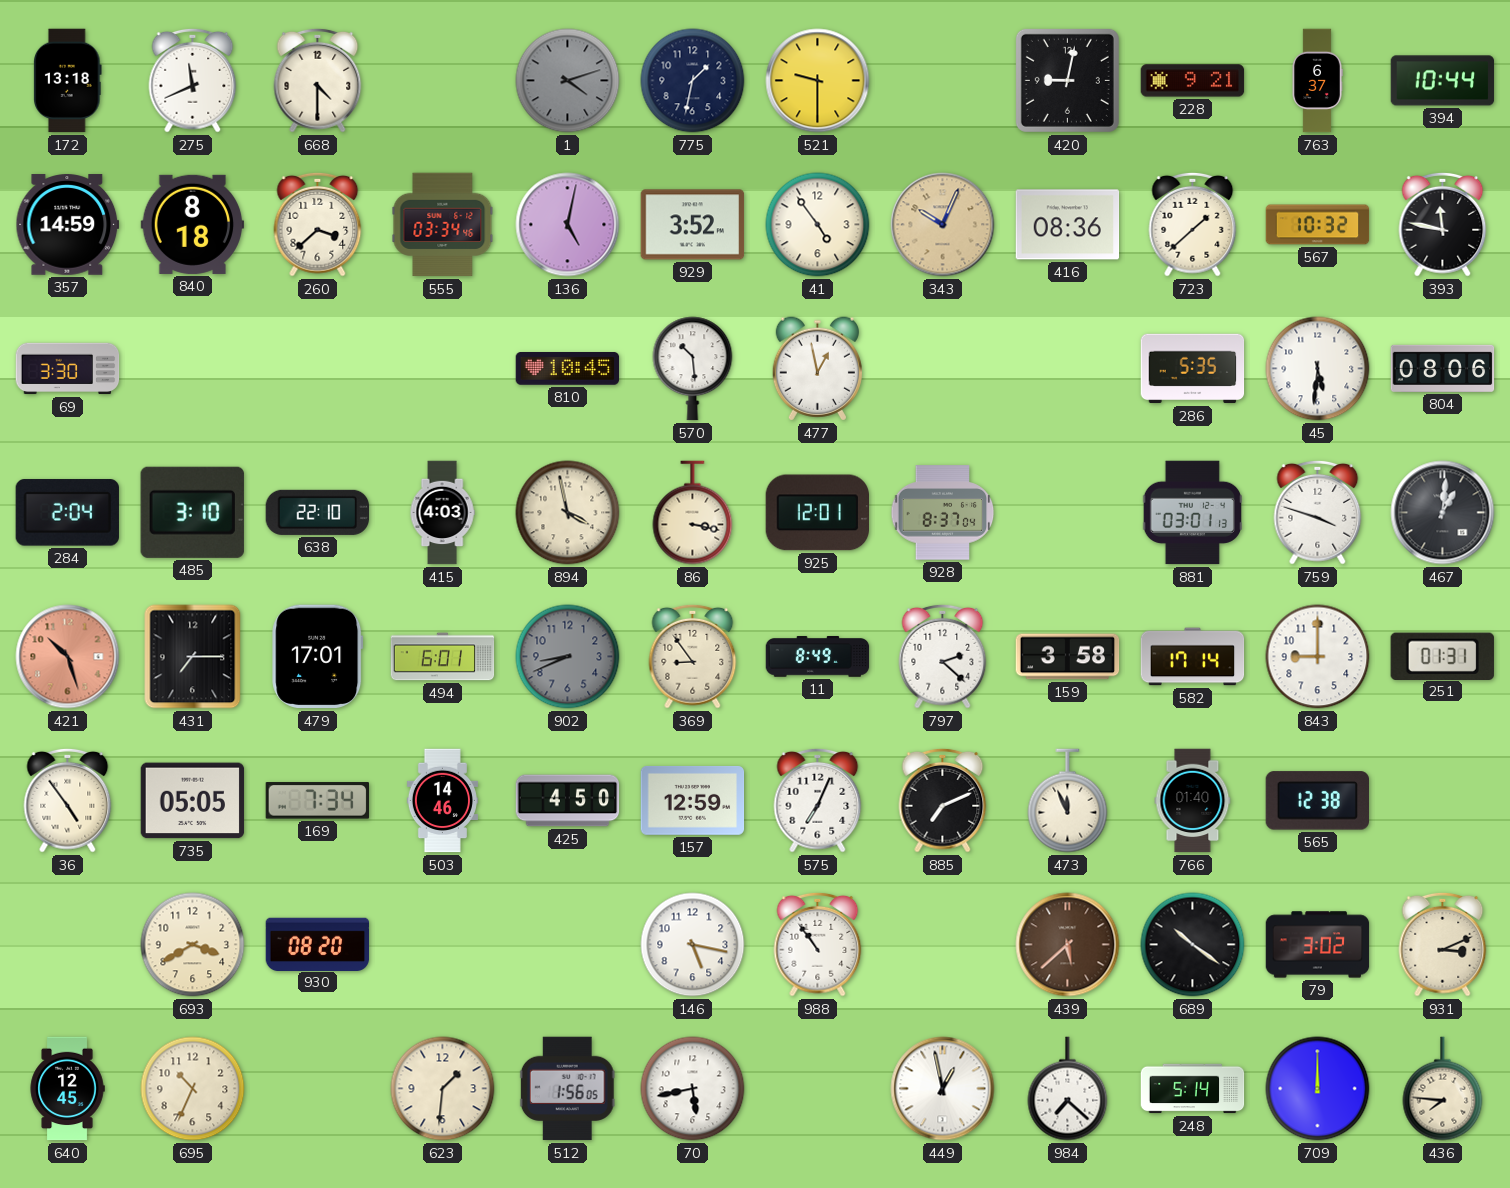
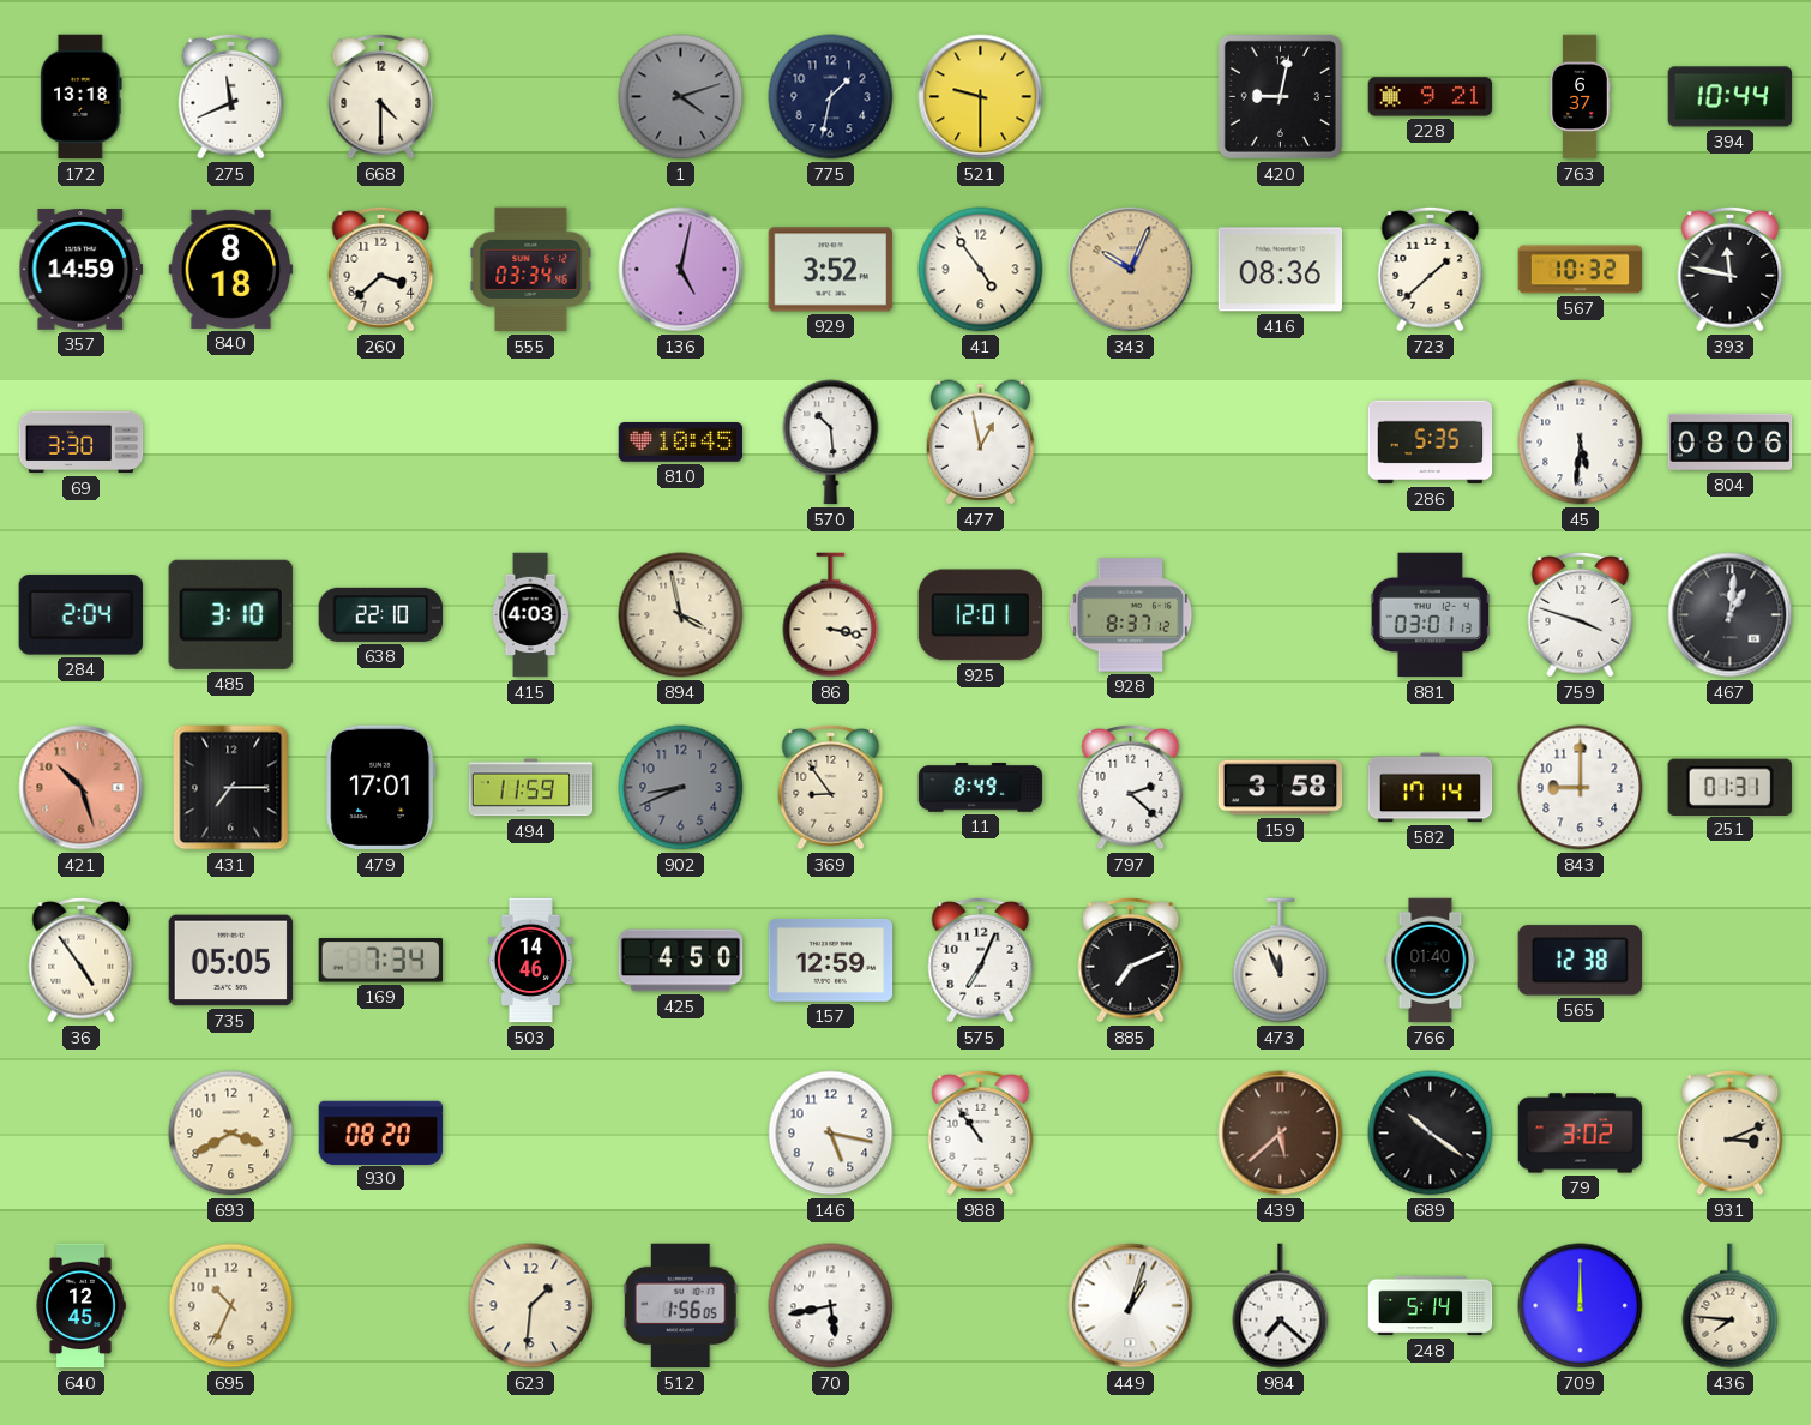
928: 8:37:04 -> 8:37:12 (1131, 615)
494: 6:01 -> 11:59 (531, 788)
449: 12:58 -> 1:03 (1131, 1306)
